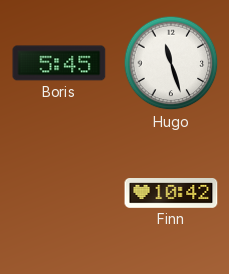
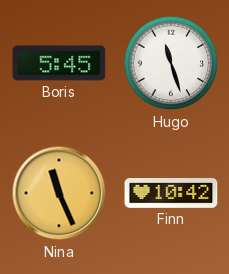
Nina: none -> 11:26 (59, 193)
